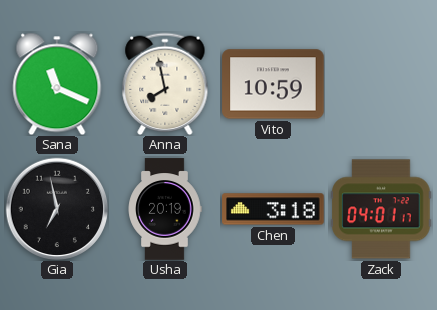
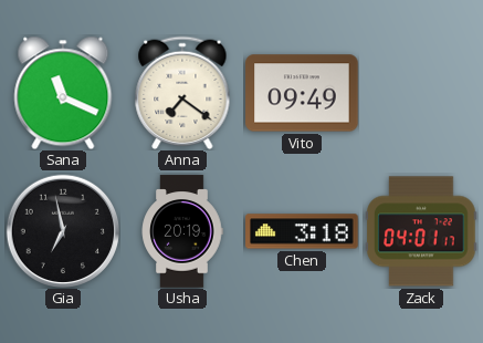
Anna: 7:58 -> 7:21 (182, 93)
Vito: 10:59 -> 09:49 (302, 93)
